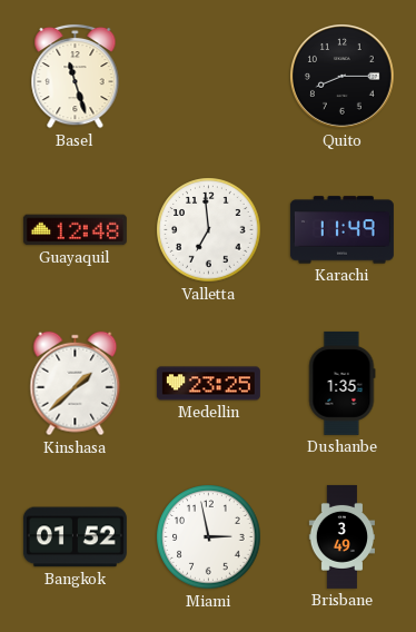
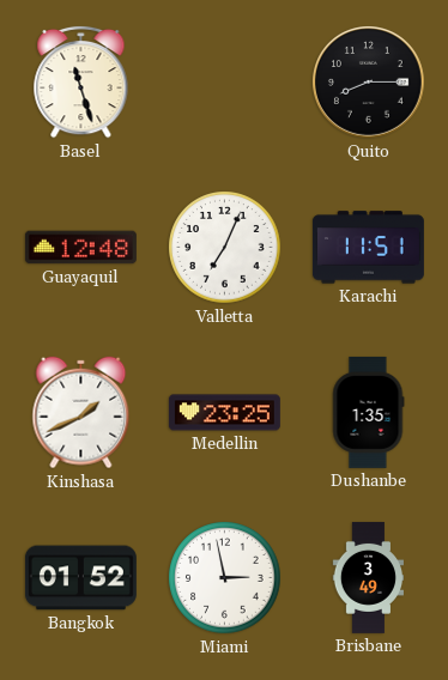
Valletta: 6:59 -> 7:04 (225, 248)
Karachi: 11:49 -> 11:51 (368, 248)
Kinshasa: 1:38 -> 1:41 (81, 413)
